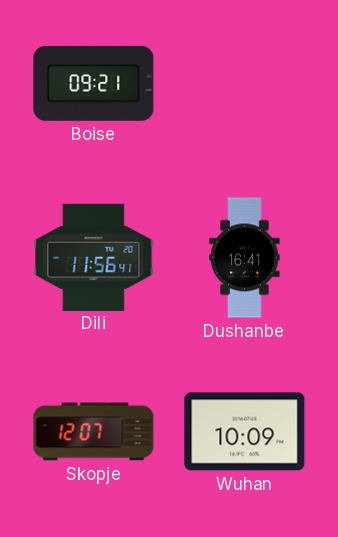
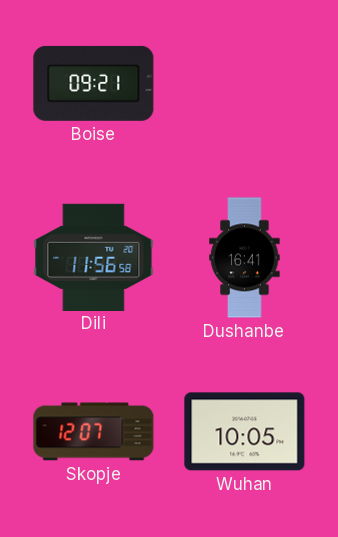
Dili: 11:56:41 -> 11:56:58 (94, 257)
Wuhan: 10:09 -> 10:05 (245, 432)
